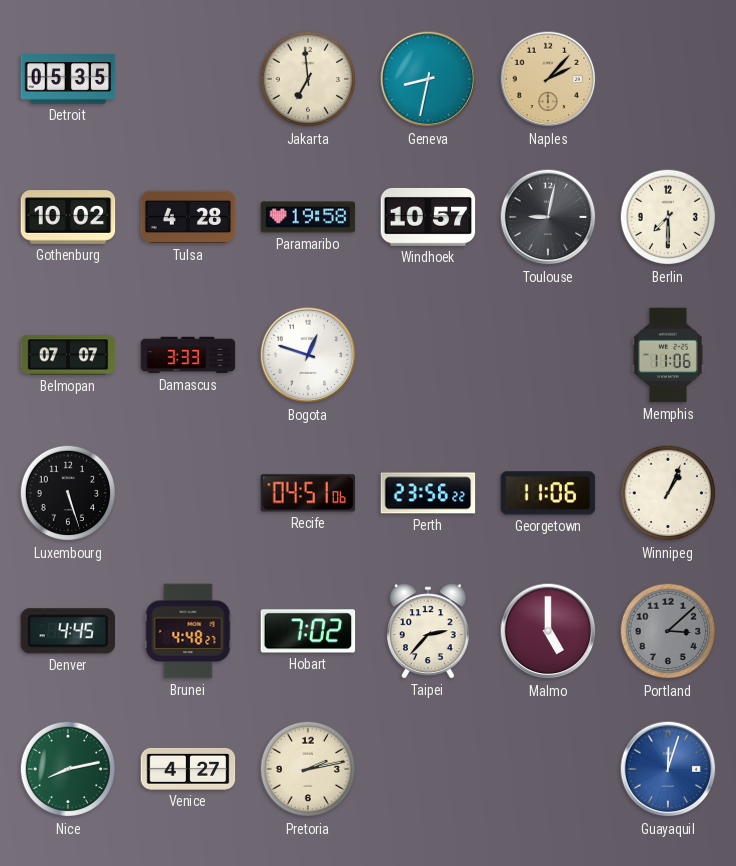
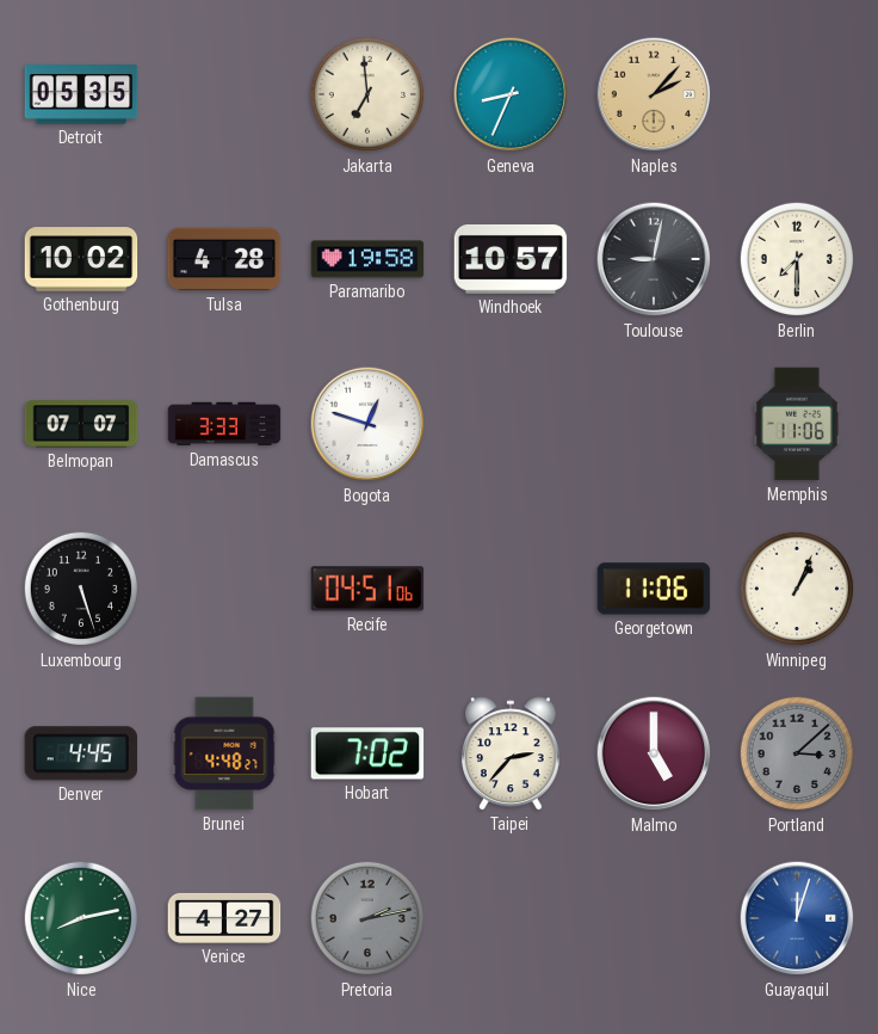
Geneva: 8:32 -> 8:34 (511, 94)
Perth: 23:56 -> none (428, 493)
Pretoria dial: cream -> grey (367, 918)
